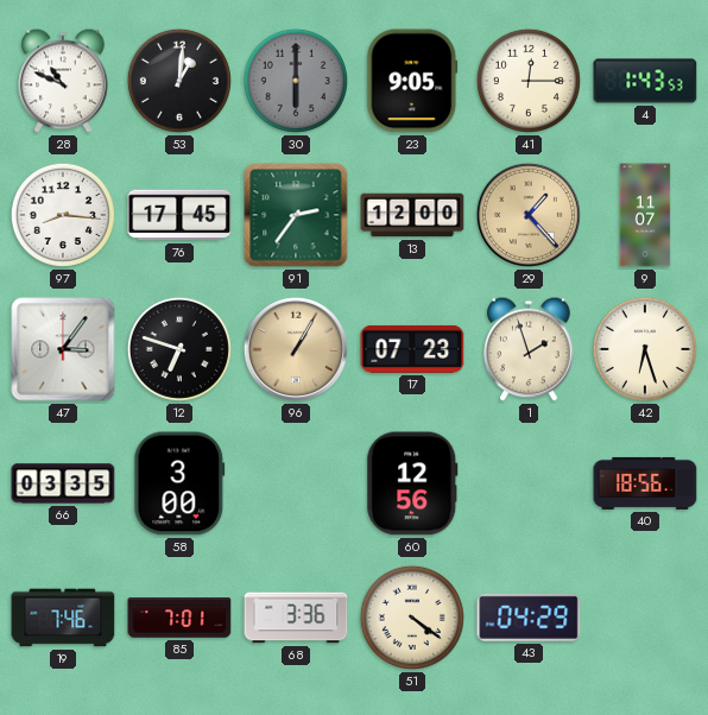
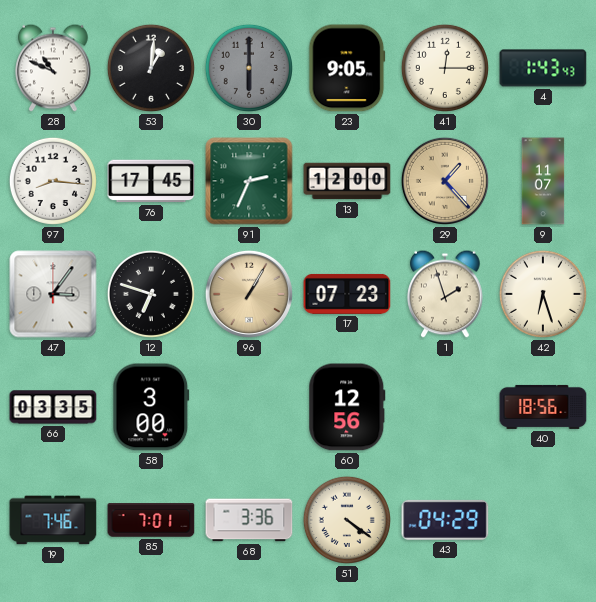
4: 1:43:53 -> 1:43:43 (543, 68)
91: 2:36 -> 2:34 (249, 181)
